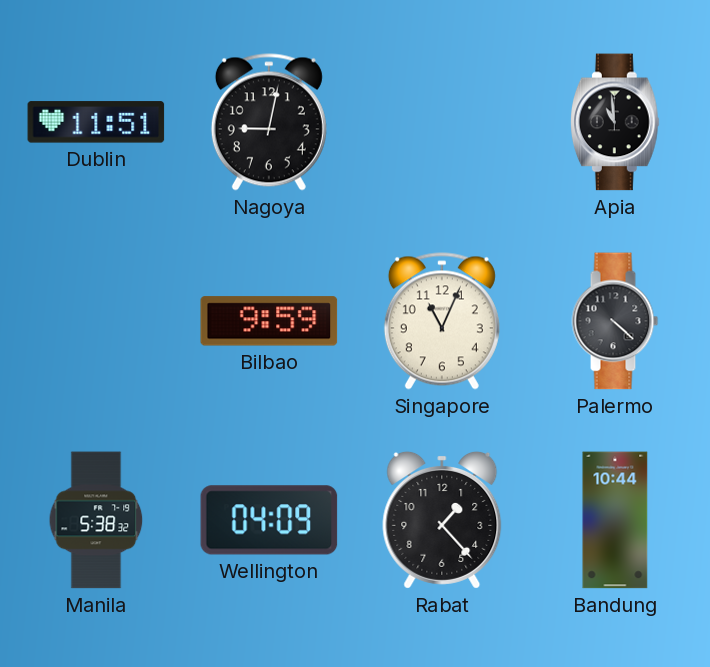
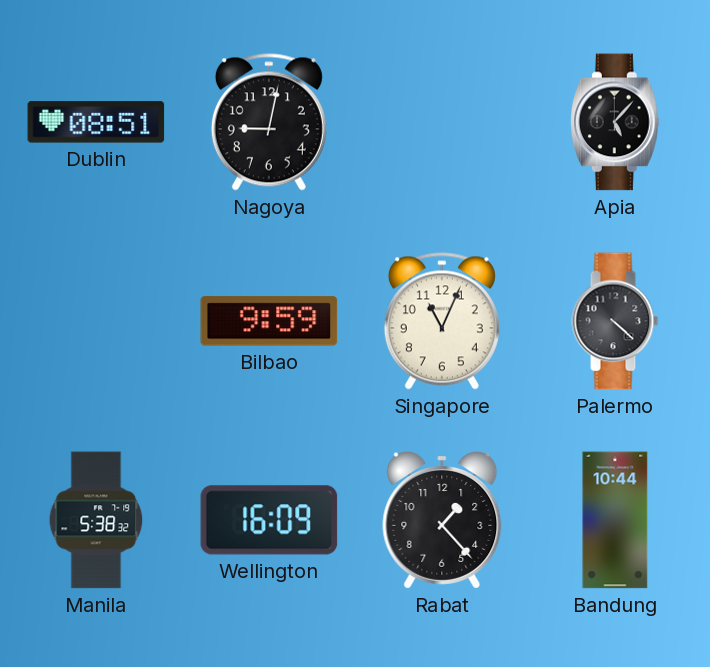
Dublin: 11:51 -> 08:51 (96, 122)
Apia: 10:59 -> 5:07 (615, 122)
Wellington: 04:09 -> 16:09 (269, 520)
